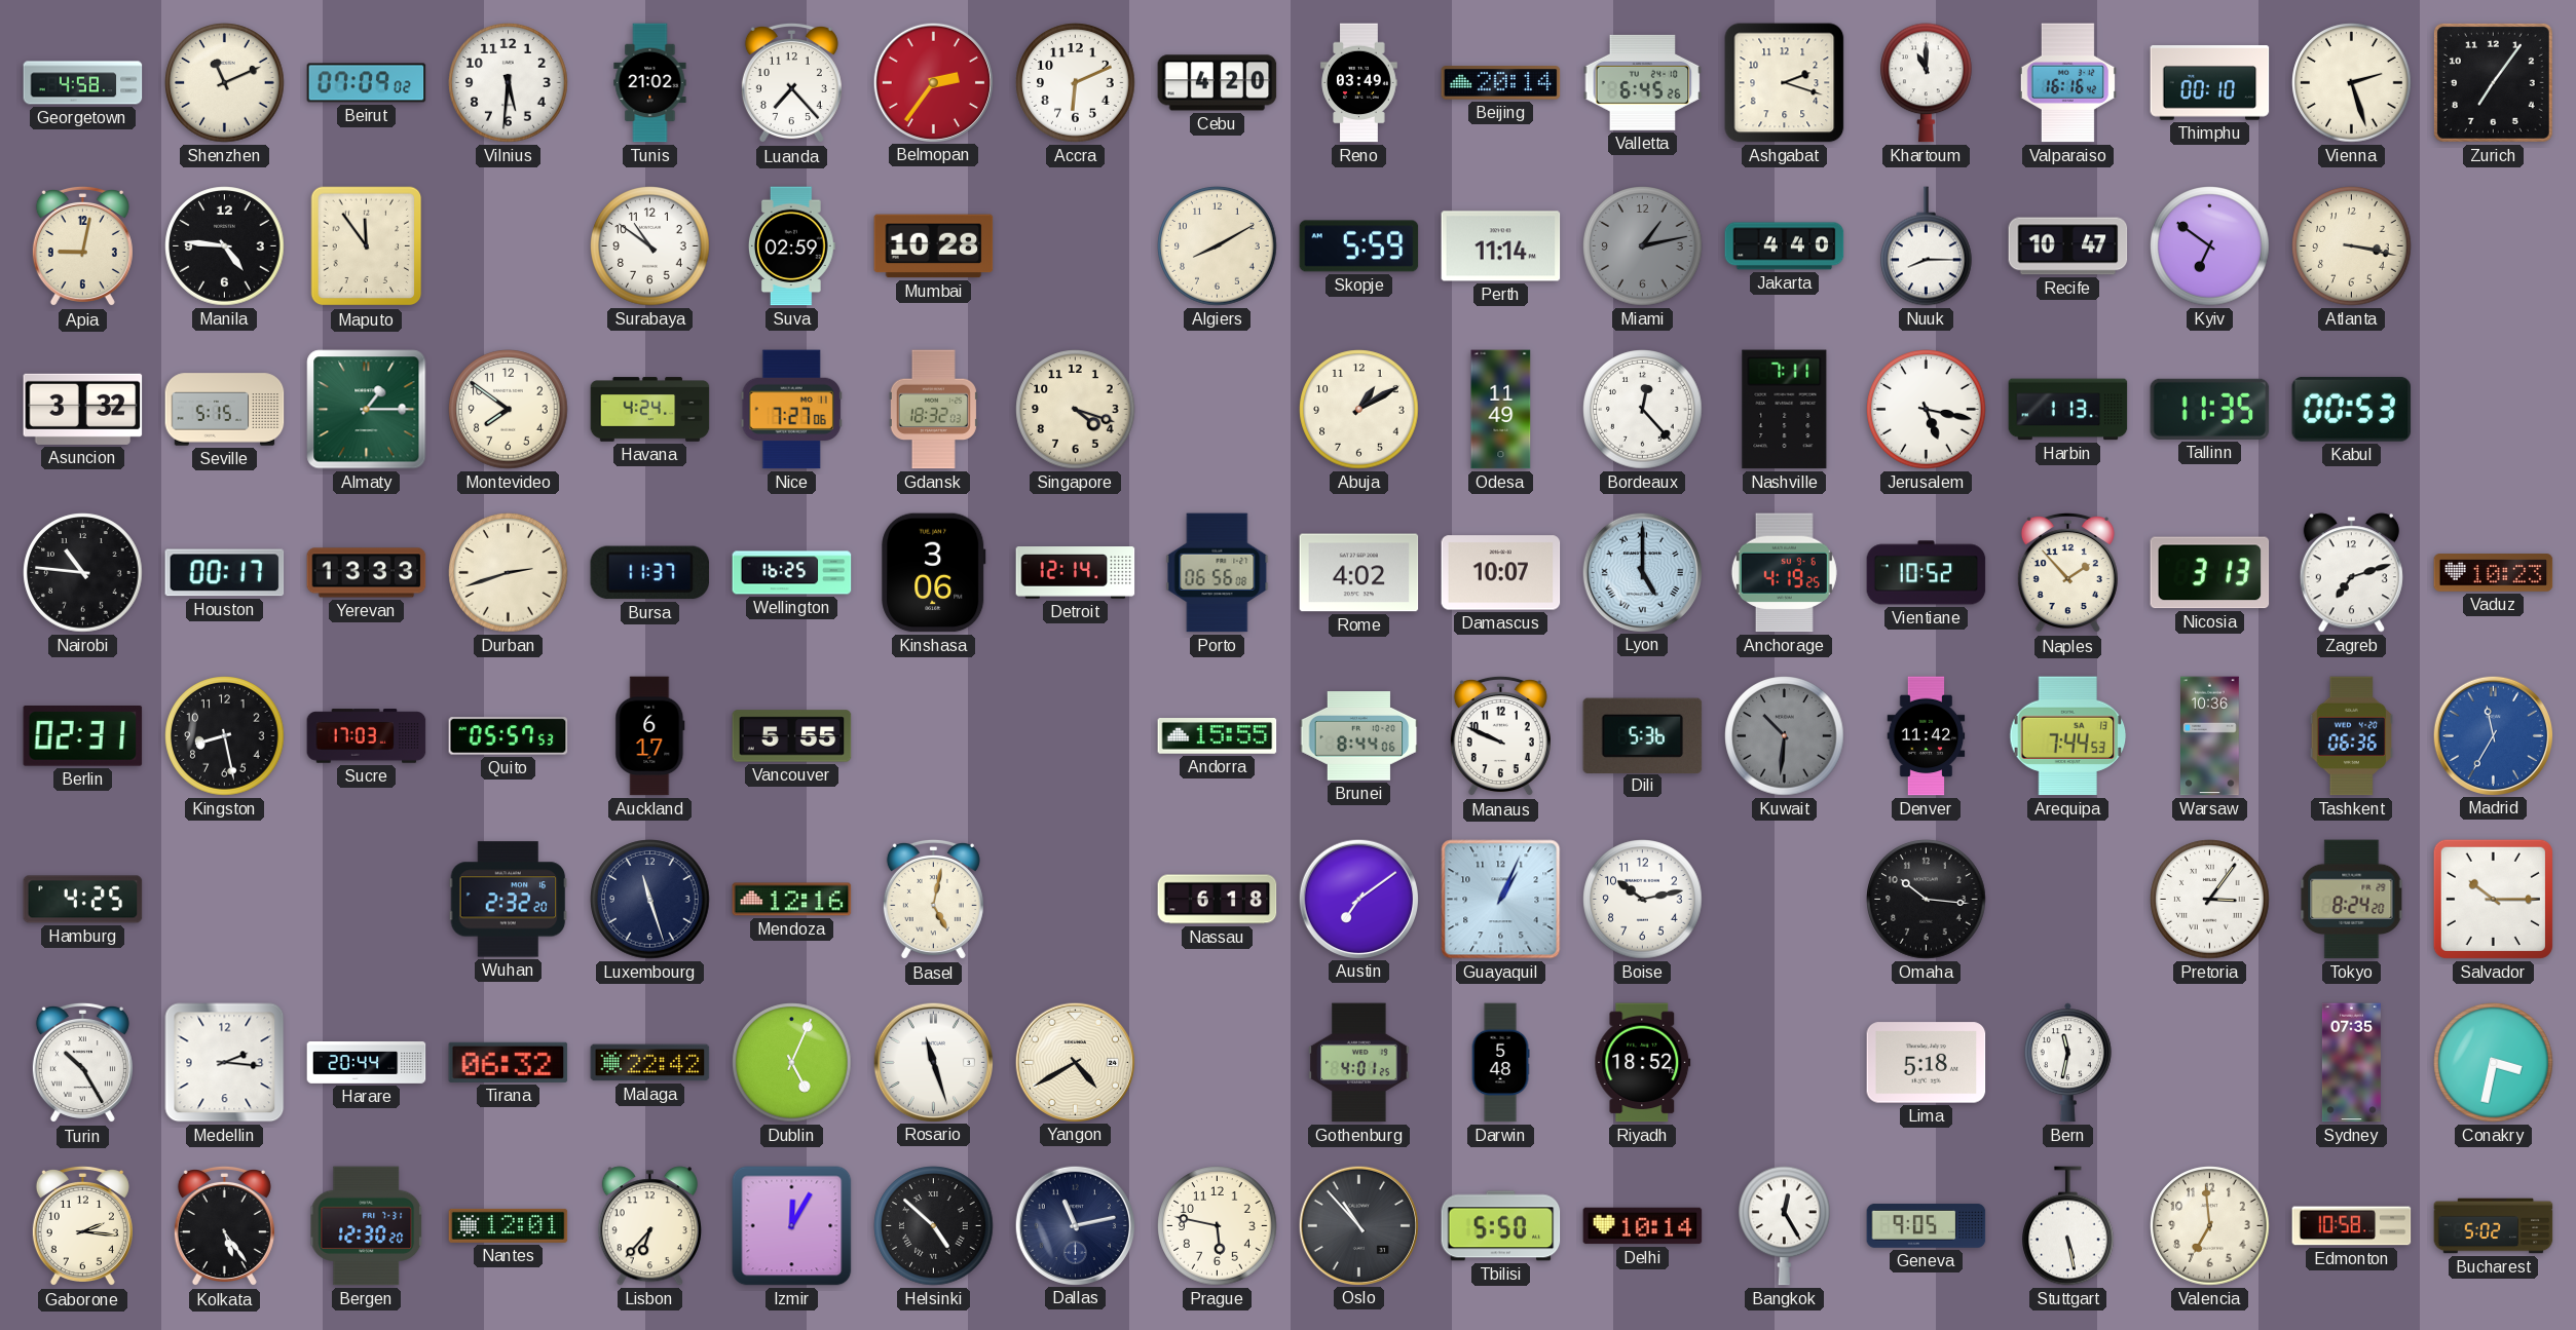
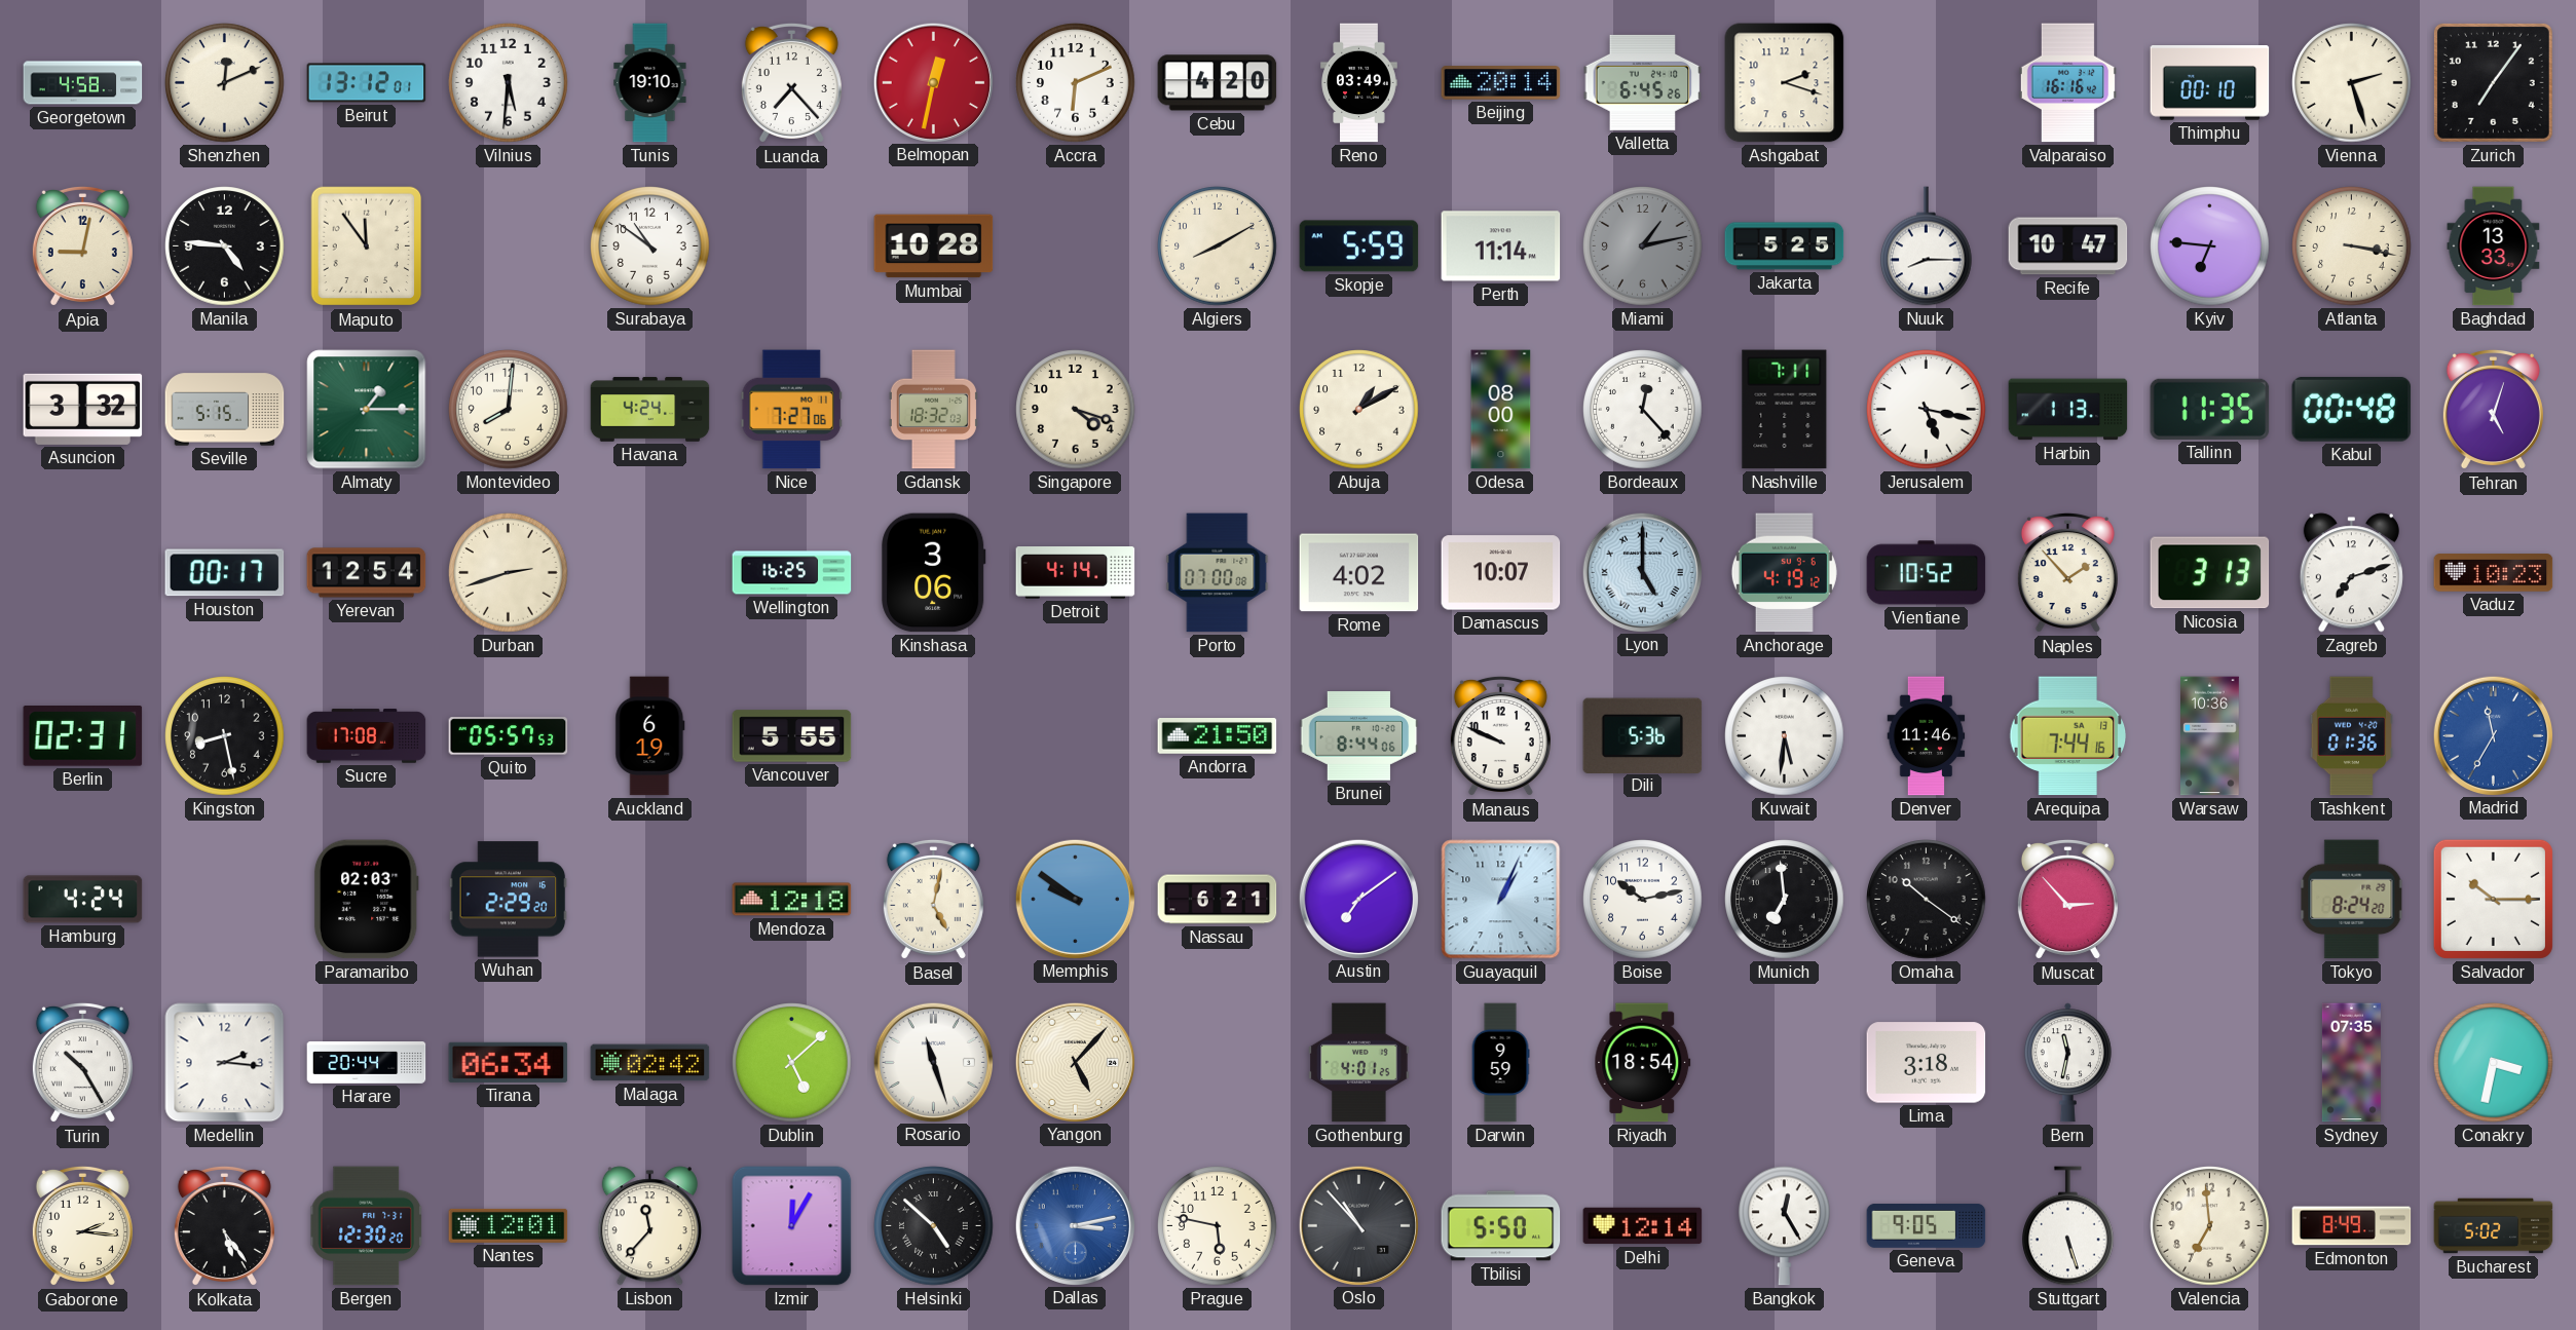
Shenzhen: 11:11 -> 12:11 (225, 83)
Beirut: 07:09 -> 13:12 (367, 83)
Tunis: 21:02 -> 19:10 (650, 83)
Belmopan: 2:36 -> 12:32 (933, 82)
Khartoum: 11:00 -> none (1927, 83)
Suva: 02:59 -> none (791, 246)
Jakarta: 4:40 -> 5:25 (1785, 246)
Kyiv: 6:51 -> 6:46 (2210, 246)
Baghdad: none -> 13:33 (2494, 246)
Montevideo: 7:51 -> 8:01 (509, 410)
Odesa: 11:49 -> 08:00 (1501, 410)
Kabul: 00:53 -> 00:48 (2352, 409)
Tehran: none -> 5:03 (2493, 410)
Nairobi: 10:46 -> none (83, 573)
Yerevan: 13:33 -> 12:54 (367, 573)
Bursa: 11:37 -> none (650, 573)
Detroit: 12:14 -> 4:14 (1076, 573)
Porto: 06:56 -> 07:00 (1218, 573)
Anchorage: 4:19:25 -> 4:19:12 (1784, 573)
Sucre: 17:03 -> 17:08 (367, 736)
Auckland: 6:17 -> 6:19 (650, 736)
Andorra: 15:55 -> 21:50 (1218, 736)
Kuwait: 10:31 -> 5:31 (1785, 736)
Kuwait dial: grey -> white (1785, 736)
Denver: 11:42 -> 11:46 (1927, 736)
Arequipa: 7:44:53 -> 7:44:16 (2068, 736)
Tashkent: 06:36 -> 01:36 (2351, 736)
Hamburg: 4:25 -> 4:24 (83, 900)
Paramaribo: none -> 02:03 (366, 900)
Wuhan: 2:32 -> 2:29 (509, 900)
Luxembourg: 11:27 -> none (650, 900)
Mendoza: 12:16 -> 12:18 (792, 900)
Memphis: none -> 9:51 (1075, 899)
Nassau: 6:18 -> 6:21 (1218, 900)
Munich: none -> 6:59 (1785, 900)
Omaha: 10:16 -> 10:21 (1927, 900)
Muscat: none -> 2:53 (2067, 900)
Pretoria: 3:06 -> none (2210, 900)
Tirana: 06:32 -> 06:34 (509, 1062)
Malaga: 22:42 -> 02:42 (650, 1063)
Dublin: 5:04 -> 5:08 (792, 1063)
Yangon: 4:40 -> 5:07 (1075, 1062)
Darwin: 5:48 -> 9:59 (1500, 1063)
Riyadh: 18:52 -> 18:54 (1643, 1063)
Lima: 5:18 -> 3:18 (1927, 1063)
Lisbon: 6:37 -> 11:37 (649, 1226)
Dallas: 11:13 -> 3:13 (1075, 1225)
Dallas dial: navy -> blue (1075, 1225)
Delhi: 10:14 -> 12:14 (1643, 1226)
Stuttgart: 5:28 -> 5:27 (2068, 1226)
Edmonton: 10:58 -> 8:49 (2352, 1226)
